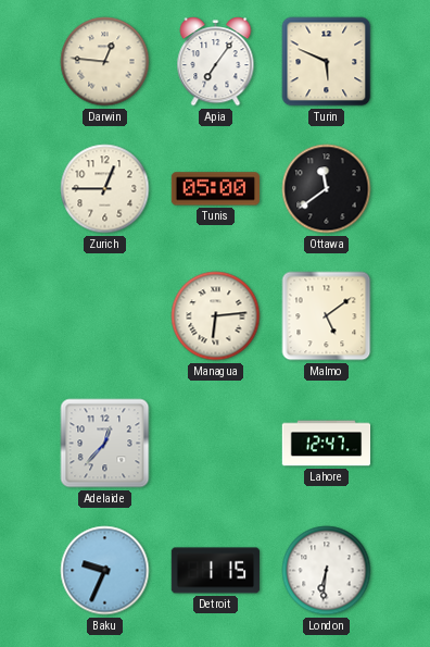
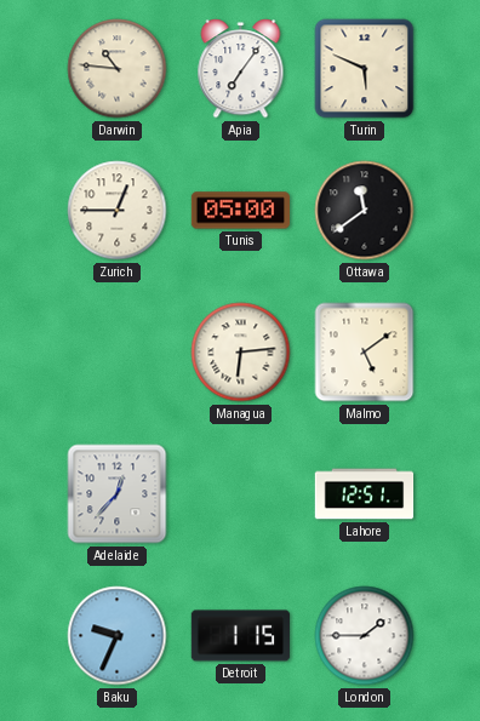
Darwin: 12:46 -> 10:46 (118, 69)
Lahore: 12:47 -> 12:51 (365, 494)
London: 6:31 -> 1:45 (365, 636)
